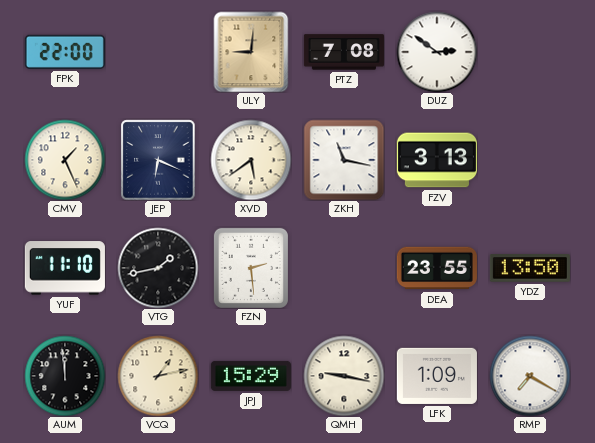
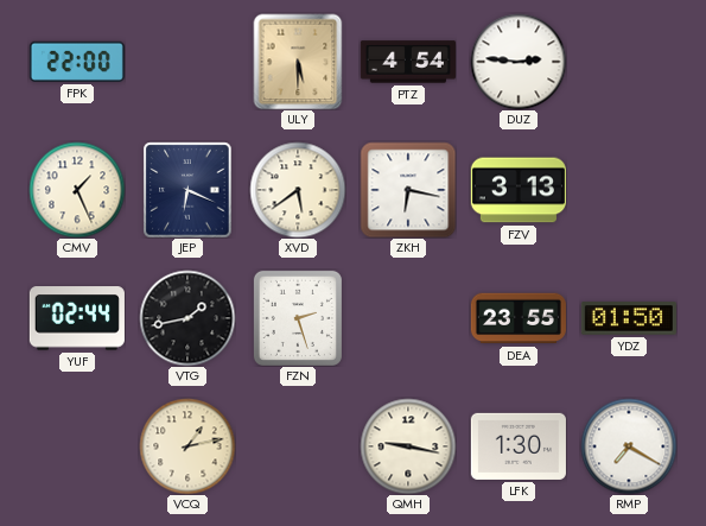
ULY: 9:01 -> 5:30 (298, 62)
PTZ: 7:08 -> 4:54 (408, 62)
DUZ: 2:51 -> 2:46 (519, 62)
ZKH: 11:17 -> 6:17 (408, 190)
YUF: 11:10 -> 02:44 (77, 318)
FZN: 2:29 -> 2:27 (298, 318)
YDZ: 13:50 -> 01:50 (629, 318)
AUM: 11:59 -> none (65, 376)
JPJ: 15:29 -> none (251, 376)
LFK: 1:09 -> 1:30 (519, 446)
